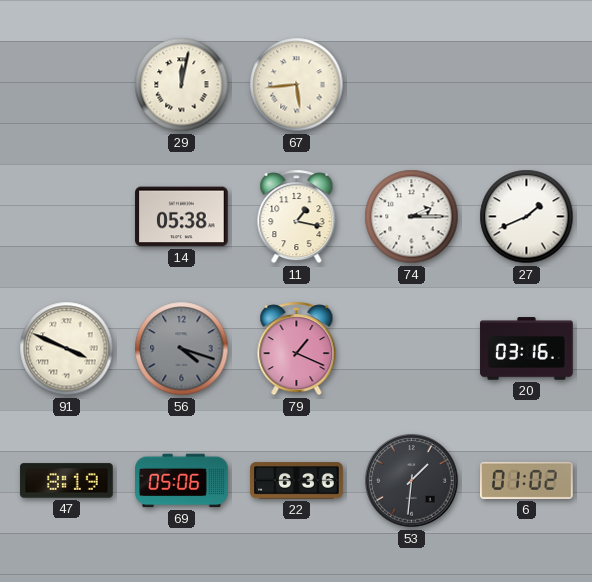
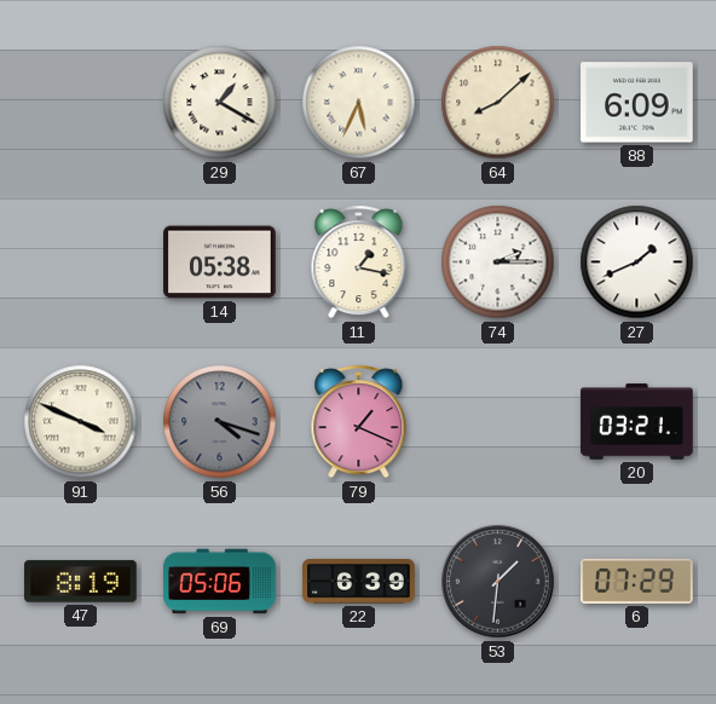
29: 12:02 -> 1:20 (220, 103)
67: 5:44 -> 5:34 (359, 103)
64: none -> 8:08 (498, 103)
88: none -> 6:09 (637, 103)
20: 03:16 -> 03:21 (637, 422)
22: 6:36 -> 6:39 (359, 582)
6: 01:02 -> 07:29 (637, 581)
